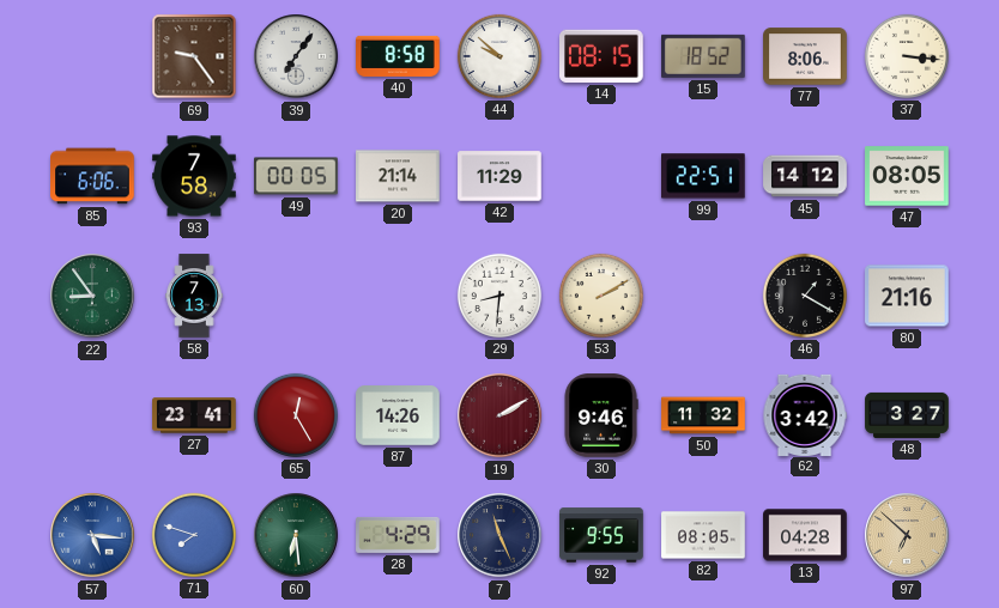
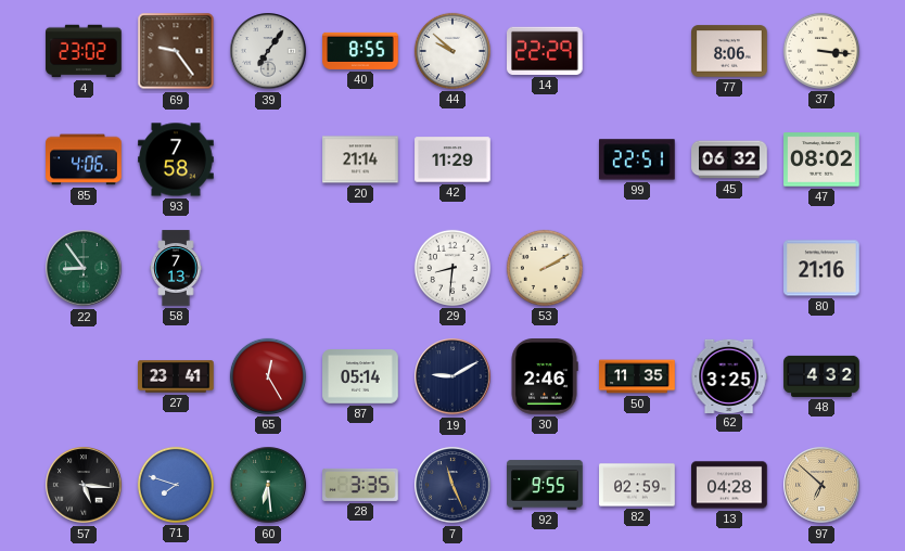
4: none -> 23:02 (84, 51)
40: 8:58 -> 8:55 (360, 51)
14: 08:15 -> 22:29 (546, 51)
15: 18:52 -> none (703, 56)
85: 6:06 -> 4:06 (84, 159)
49: 00:05 -> none (296, 176)
45: 14:12 -> 06:32 (729, 159)
47: 08:05 -> 08:02 (821, 159)
46: 1:20 -> none (805, 296)
87: 14:26 -> 05:14 (360, 376)
19: 2:10 -> 9:10 (452, 376)
19 dial: burgundy -> navy (452, 376)
30: 9:46 -> 2:46 (545, 376)
50: 11:32 -> 11:35 (637, 376)
62: 3:42 -> 3:25 (729, 375)
48: 3:27 -> 4:32 (821, 376)
57 dial: blue -> black (84, 485)
28: 4:29 -> 3:35 (360, 485)
82: 08:05 -> 02:59 (637, 485)
